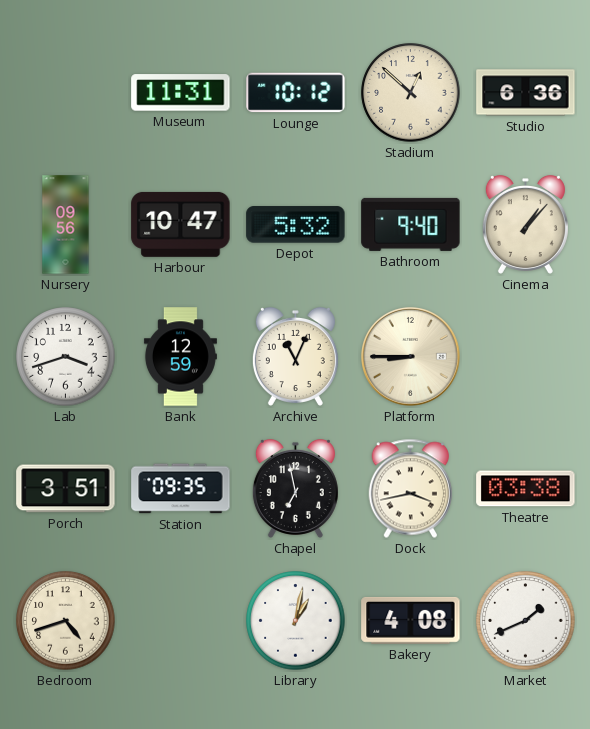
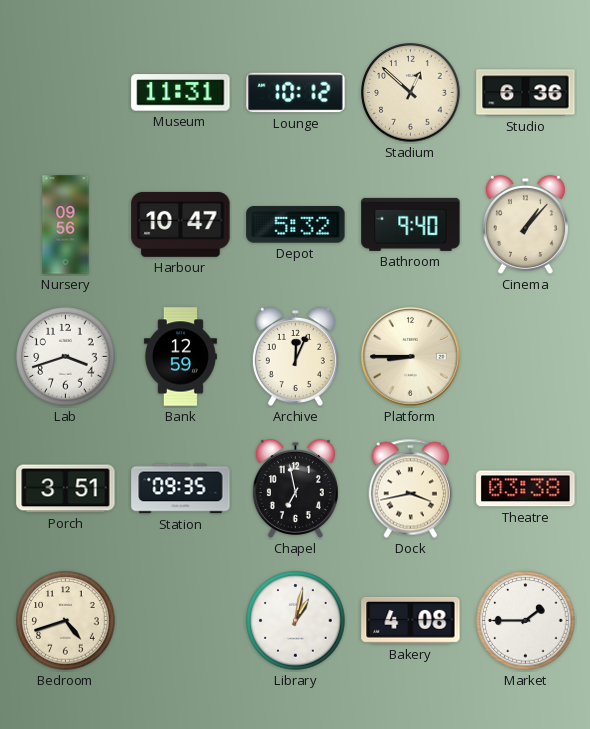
Archive: 11:04 -> 12:04 (295, 357)
Market: 1:41 -> 1:45 (526, 621)
